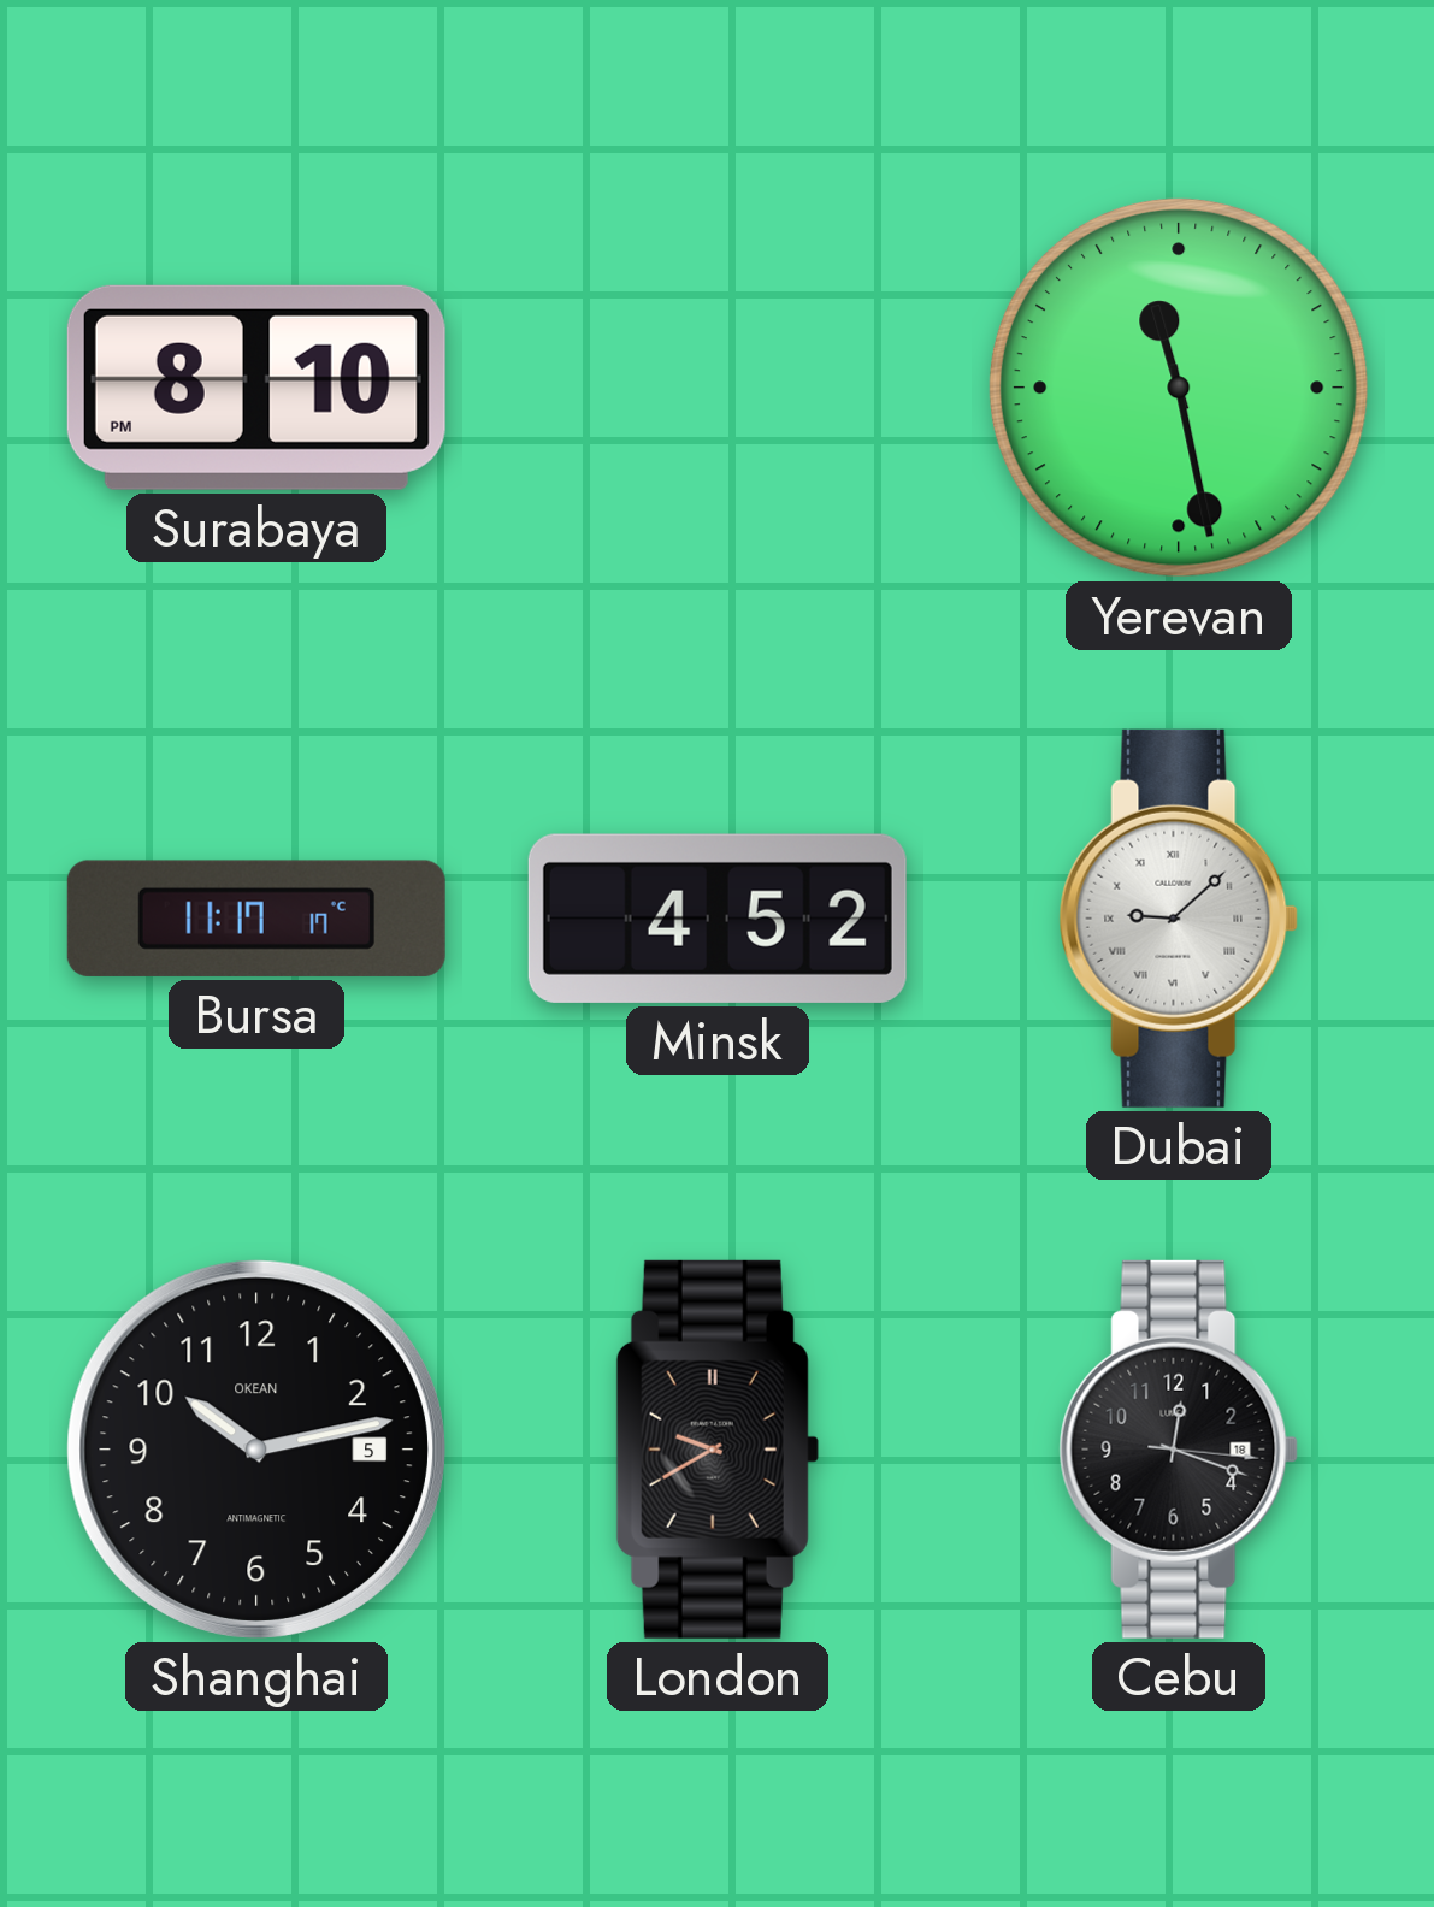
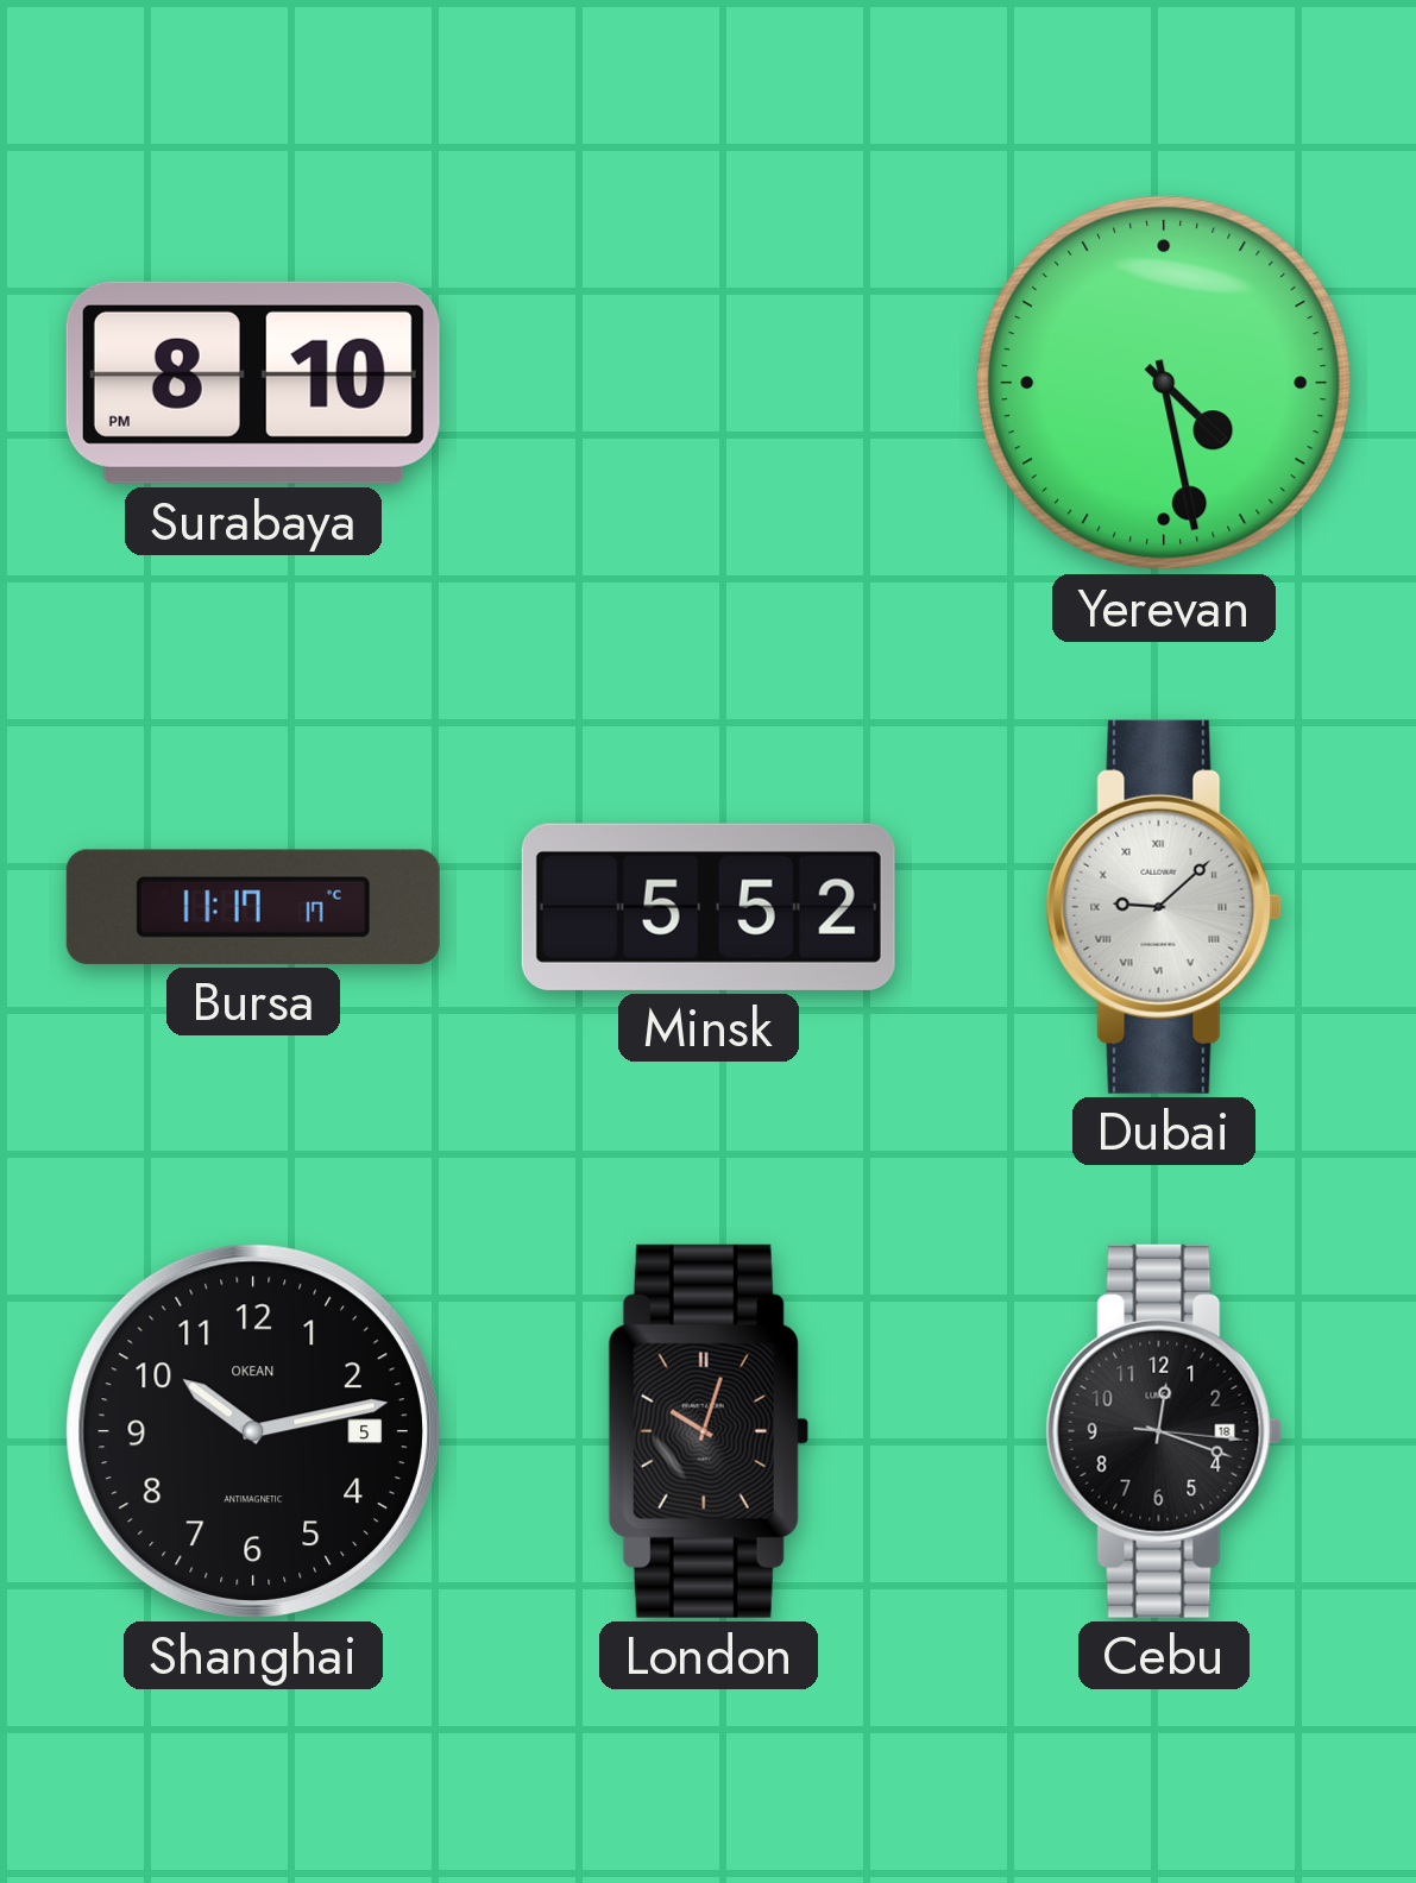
Yerevan: 11:28 -> 4:28 (1164, 383)
Minsk: 4:52 -> 5:52 (709, 907)
London: 9:40 -> 10:03 (709, 1431)
